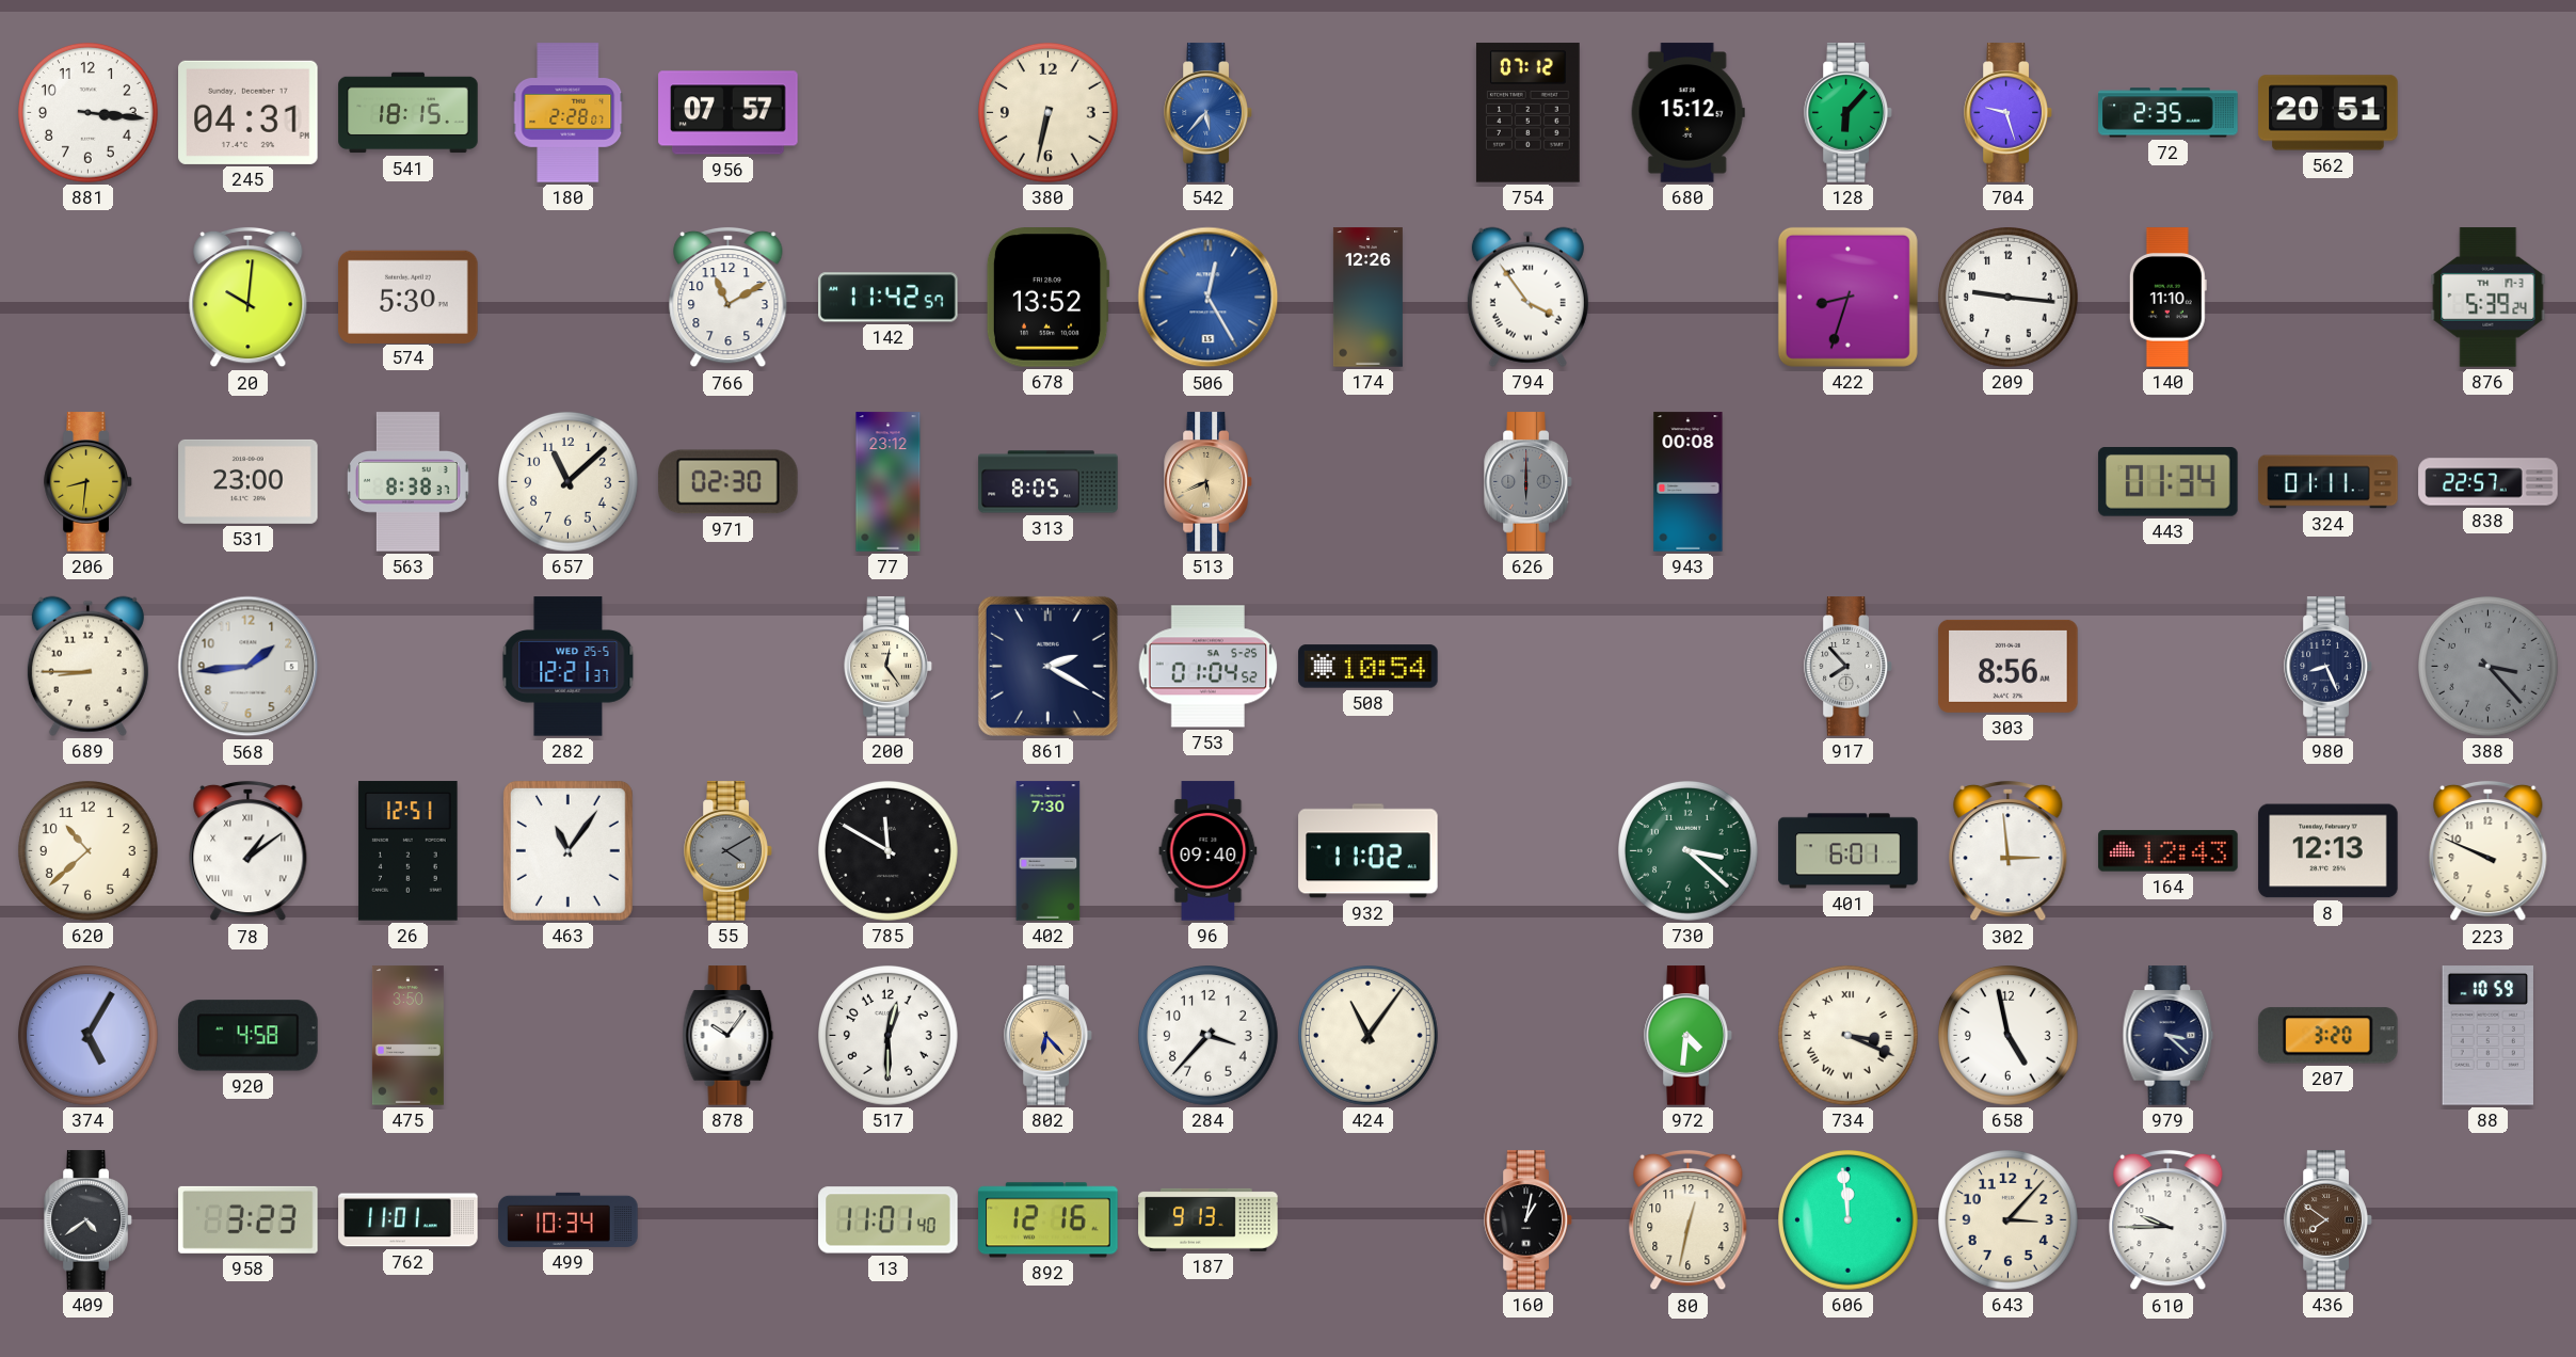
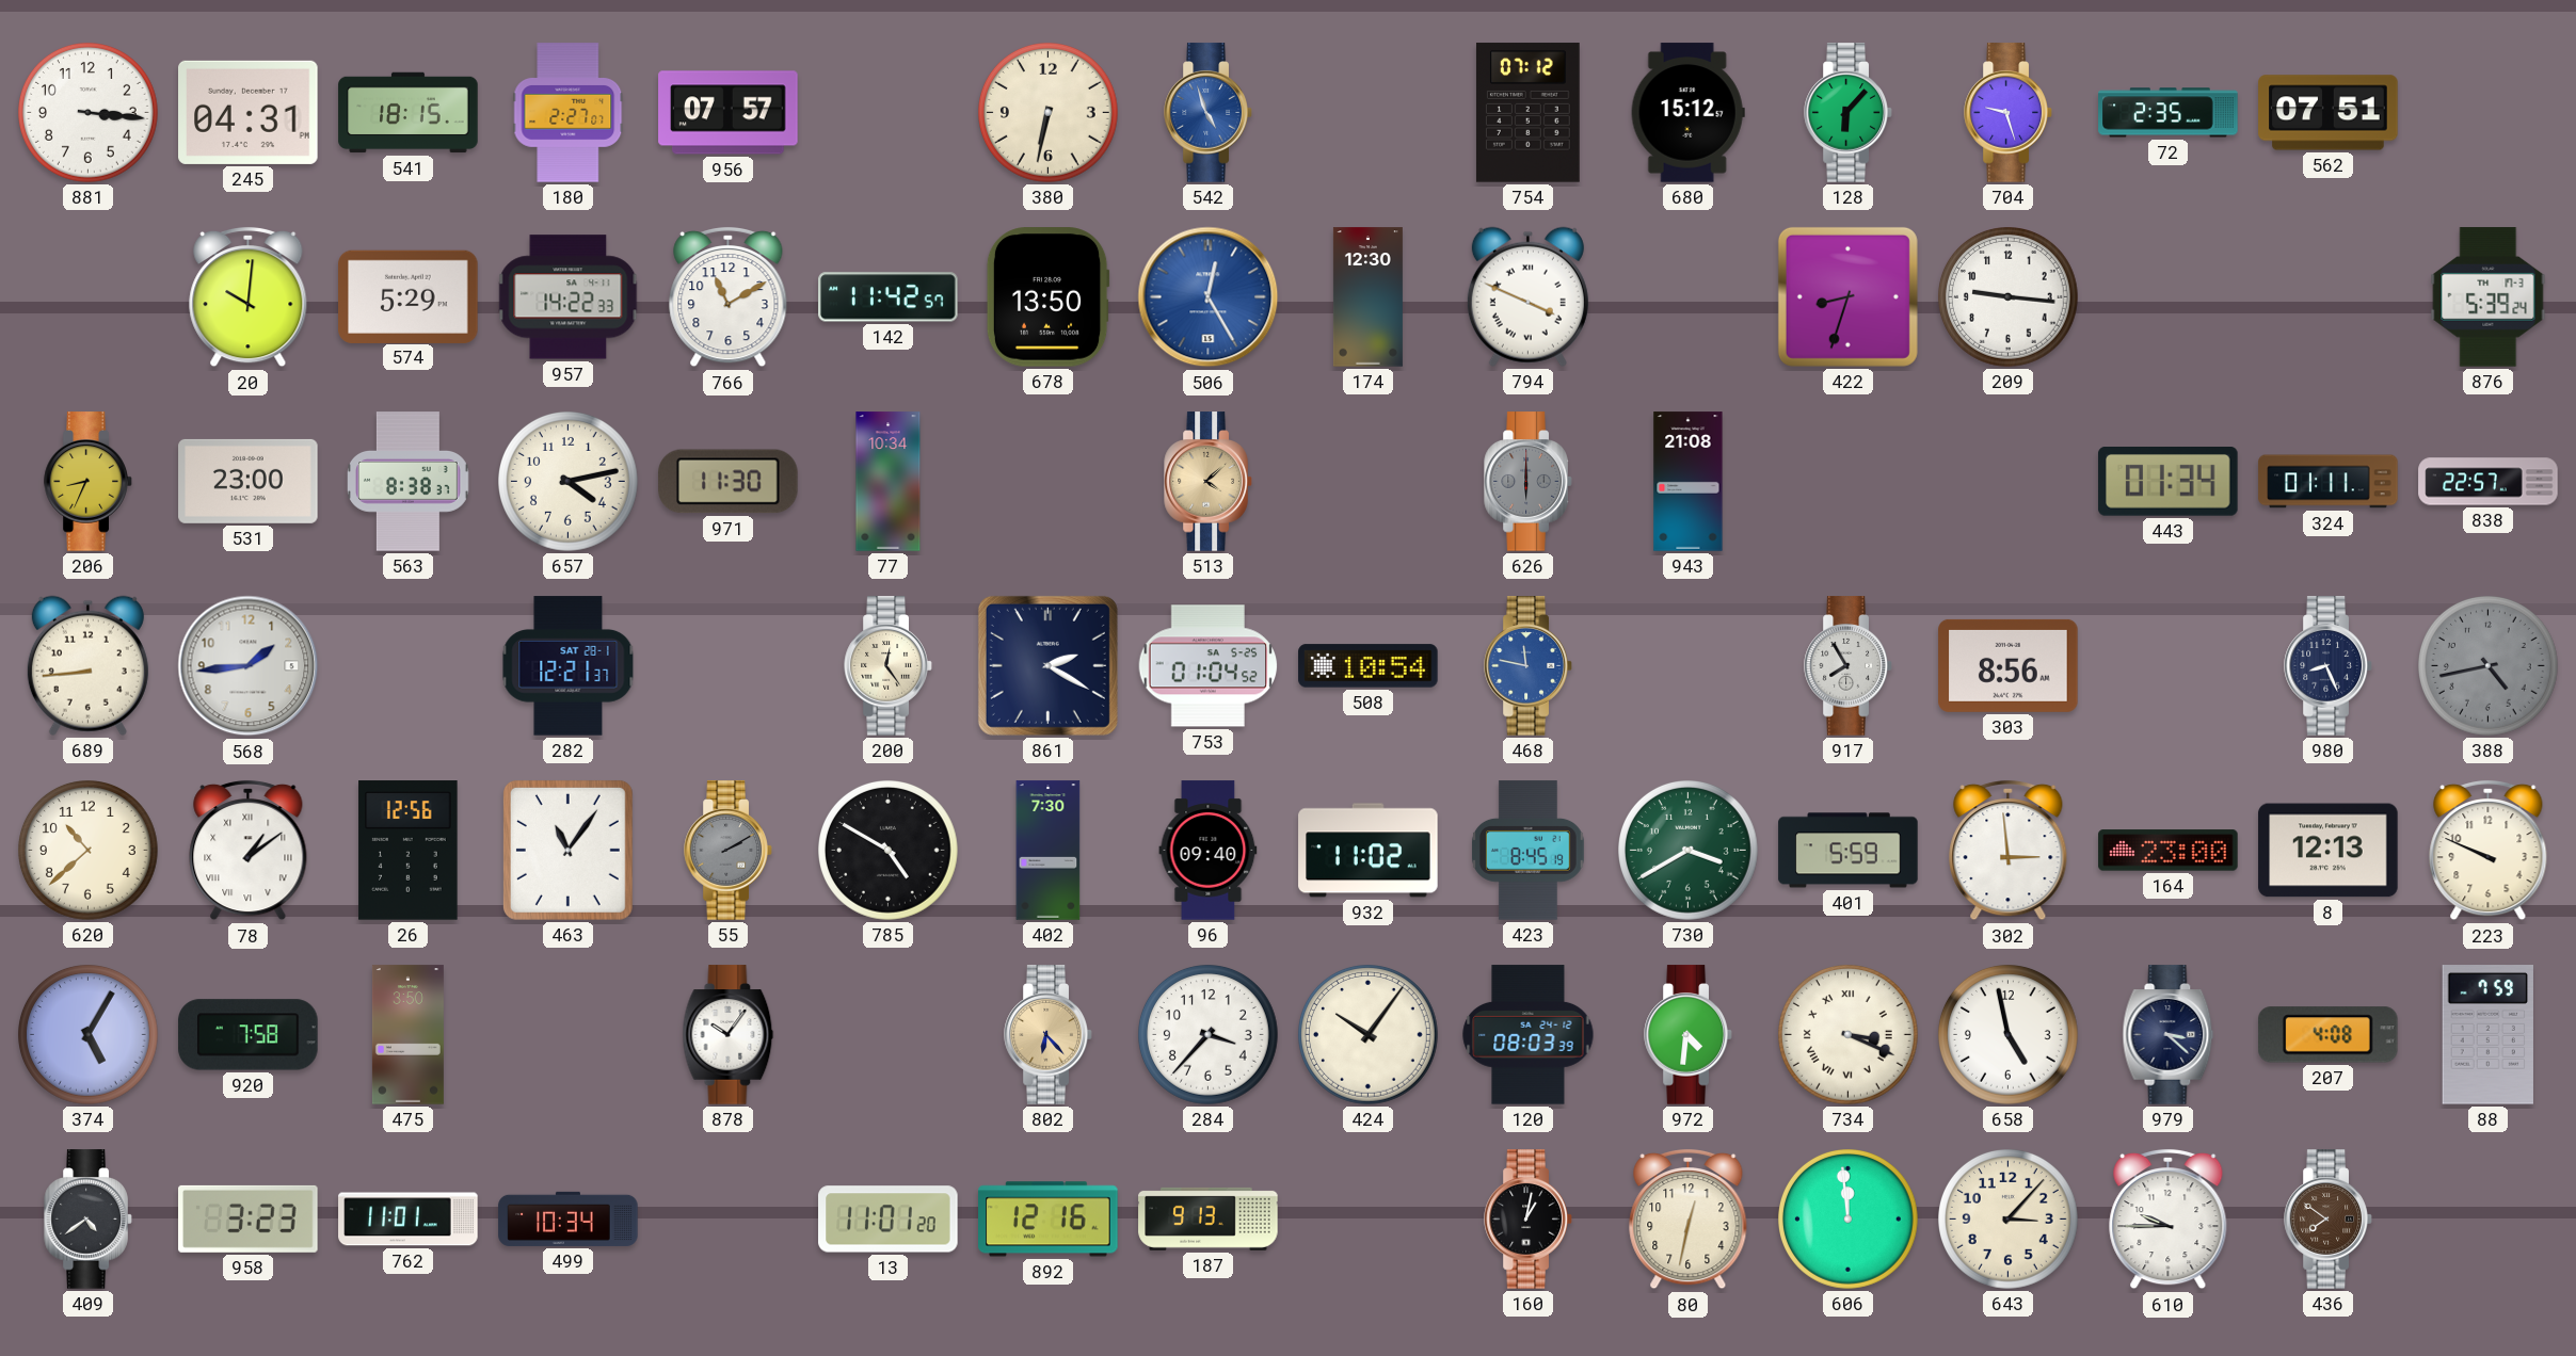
180: 2:28 -> 2:27 (569, 113)
542: 5:37 -> 4:57 (1209, 113)
562: 20:51 -> 07:51 (2329, 113)
574: 5:30 -> 5:29 (409, 296)
957: none -> 14:22 (569, 297)
678: 13:52 -> 13:50 (1047, 297)
174: 12:26 -> 12:30 (1367, 297)
794: 3:54 -> 3:49 (1527, 296)
140: 11:10 -> none (2167, 298)
206: 8:31 -> 8:34 (89, 482)
657: 11:08 -> 4:13 (569, 482)
971: 02:30 -> 11:30 (729, 482)
77: 23:12 -> 10:34 (889, 482)
313: 8:05 -> none (1049, 482)
513: 5:41 -> 4:08 (1209, 482)
943: 00:08 -> 21:08 (1689, 482)
689: 8:45 -> 8:44 (87, 665)
282 date: WED 25-5 -> SAT 28-1 (569, 666)
468: none -> 11:47 (1529, 666)
917: 7:53 -> 7:55 (1849, 666)
388: 3:23 -> 4:43 (2489, 666)
26: 12:51 -> 12:56 (409, 851)
55: 4:10 -> 2:10 (729, 851)
785: 11:50 -> 4:50 (889, 851)
423: none -> 8:45 (1529, 851)
730: 3:22 -> 3:40 (1689, 851)
401: 6:01 -> 5:59 (1849, 851)
164: 12:43 -> 23:00 (2169, 851)
920: 4:58 -> 7:58 (249, 1035)
517: 12:30 -> none (889, 1036)
424: 11:06 -> 10:06 (1369, 1035)
120: none -> 08:03 (1529, 1035)
207: 3:20 -> 4:08 (2329, 1035)
88: 10:59 -> 7:59 (2487, 1035)
13: 11:01:40 -> 11:01:20 (889, 1220)
